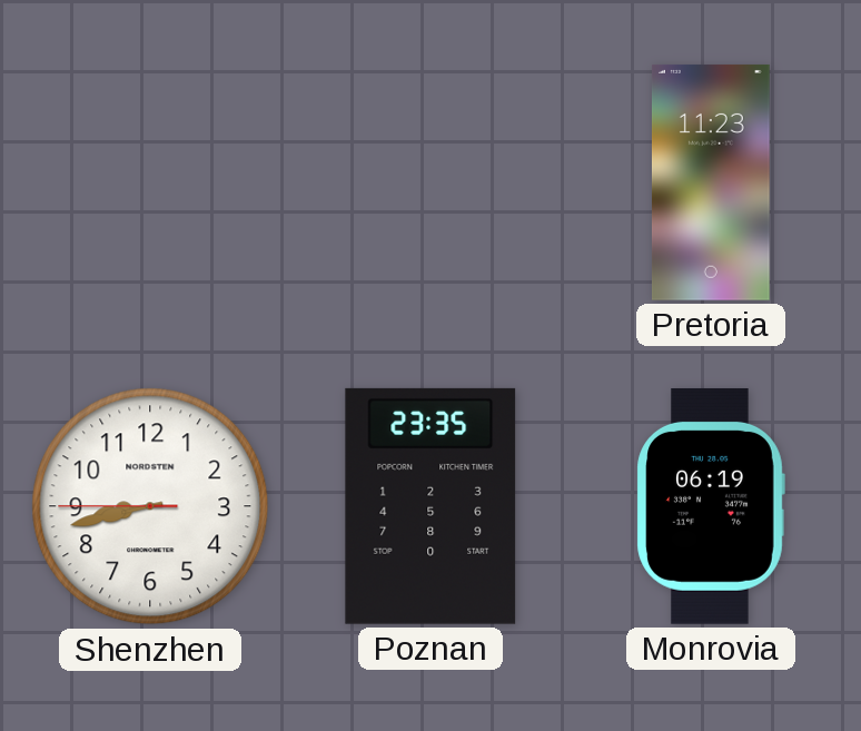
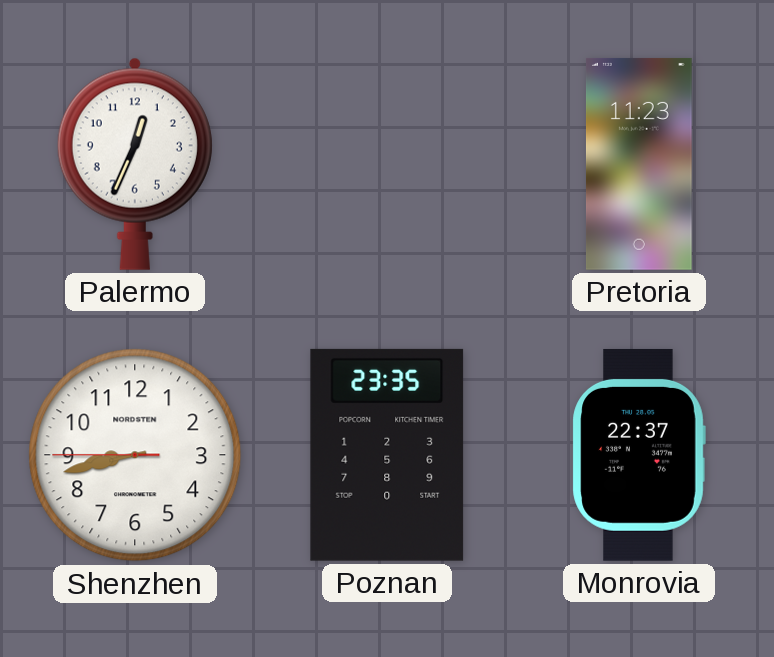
Palermo: none -> 12:34 (135, 164)
Monrovia: 06:19 -> 22:37 (639, 455)
